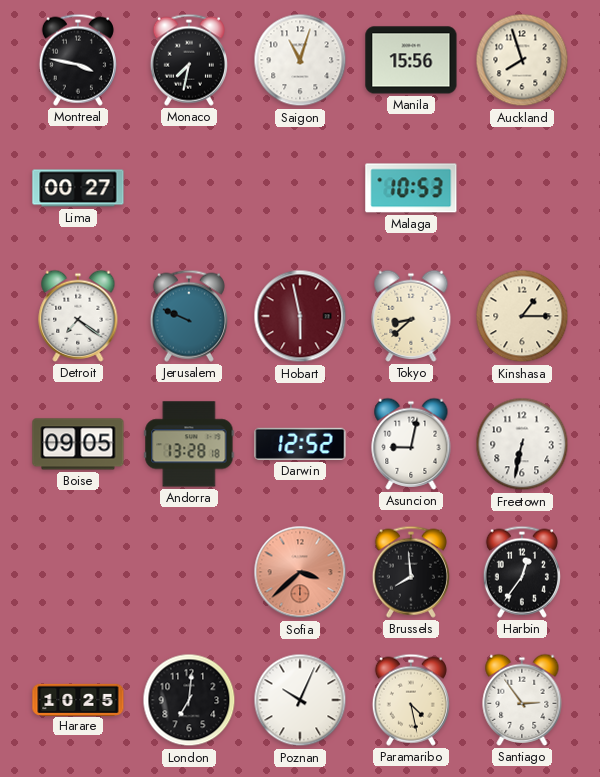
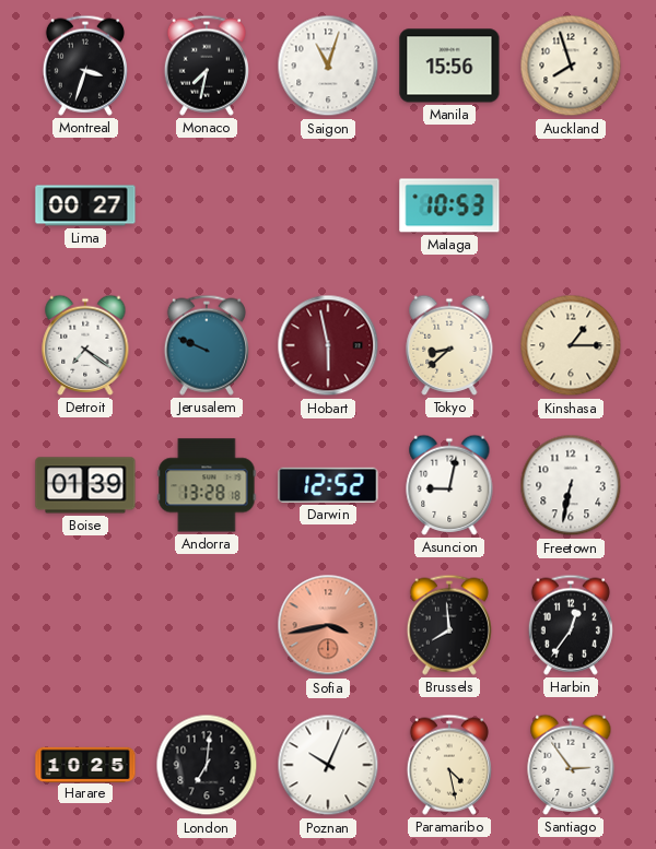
Montreal: 3:47 -> 3:33 (85, 66)
Boise: 09:05 -> 01:39 (85, 485)
Sofia: 3:38 -> 3:43 (328, 625)
